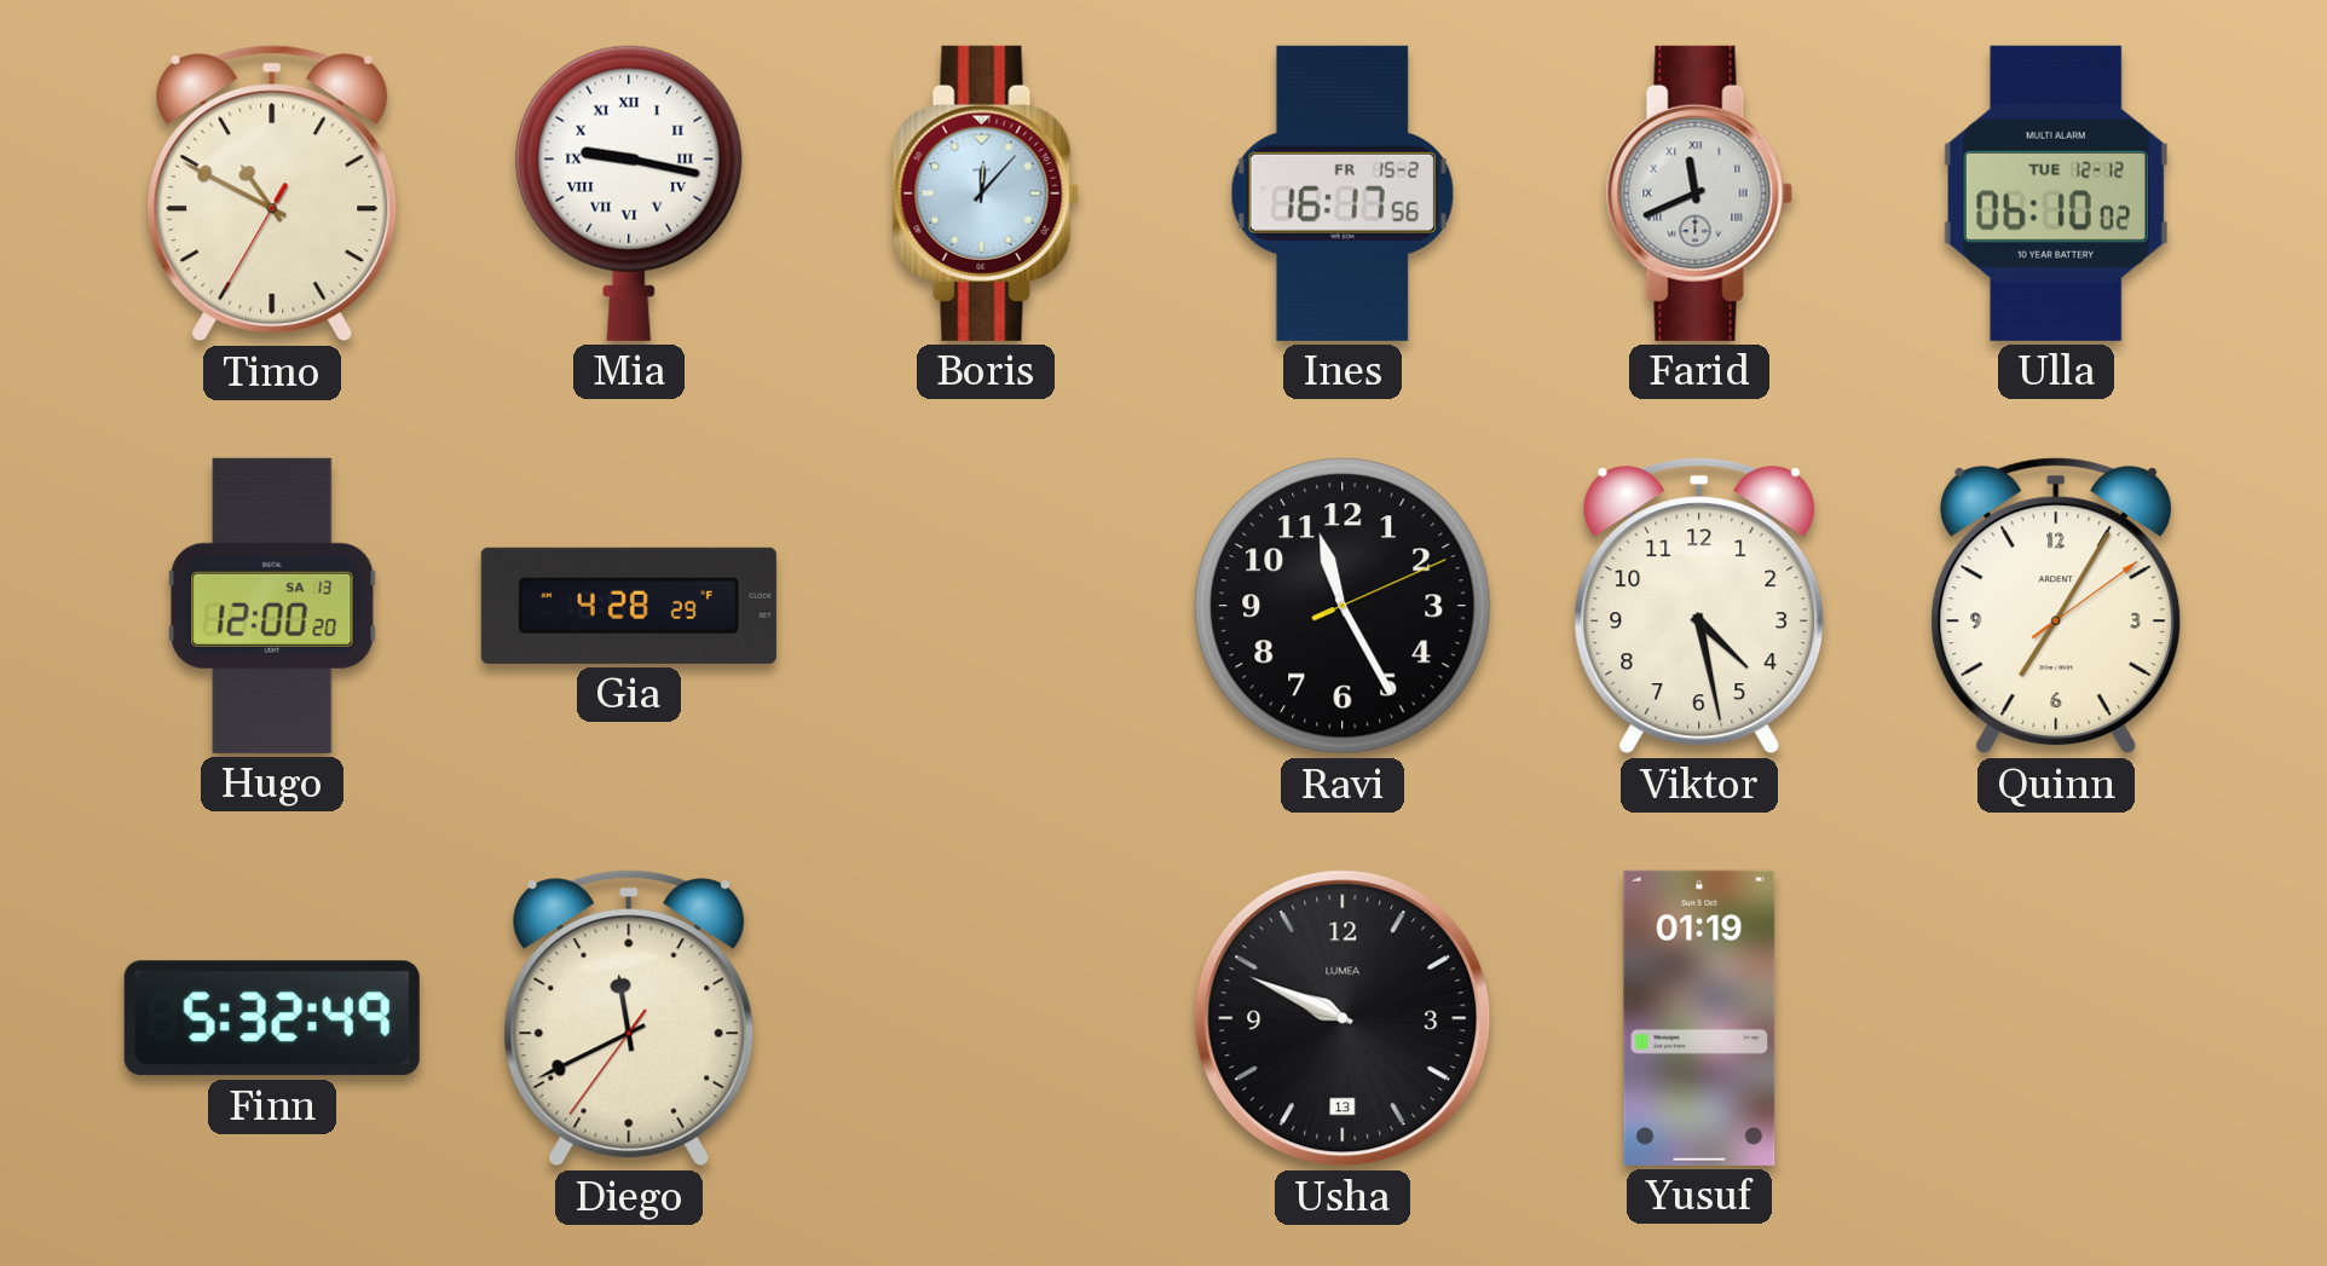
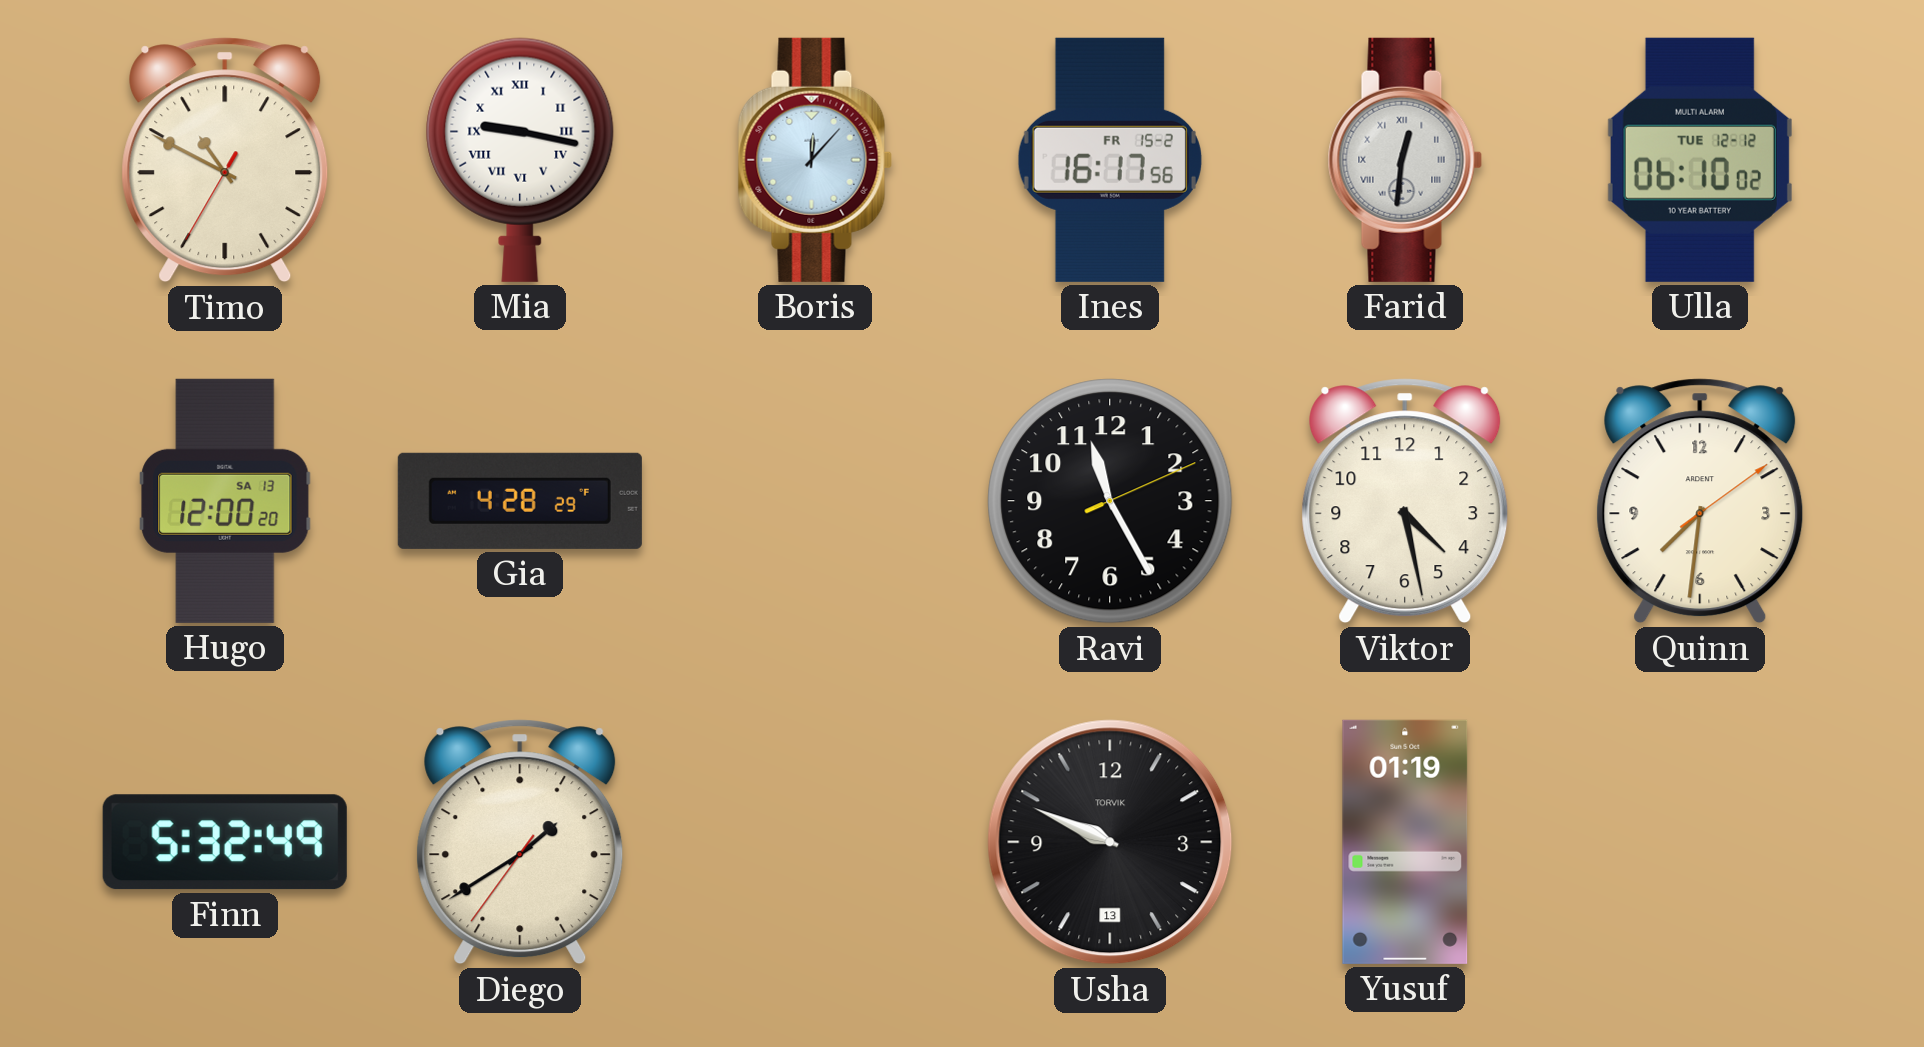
Farid: 11:41 -> 12:31 (1405, 160)
Quinn: 7:05 -> 7:31 (1700, 501)
Diego: 11:40 -> 1:39 (520, 842)
Usha brand: LUMEA -> TORVIK (1110, 842)
